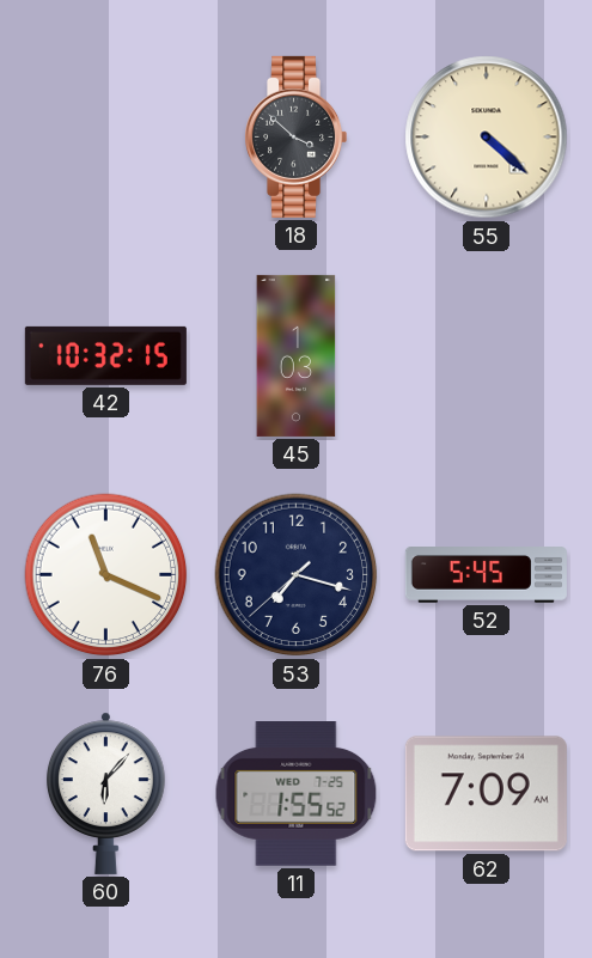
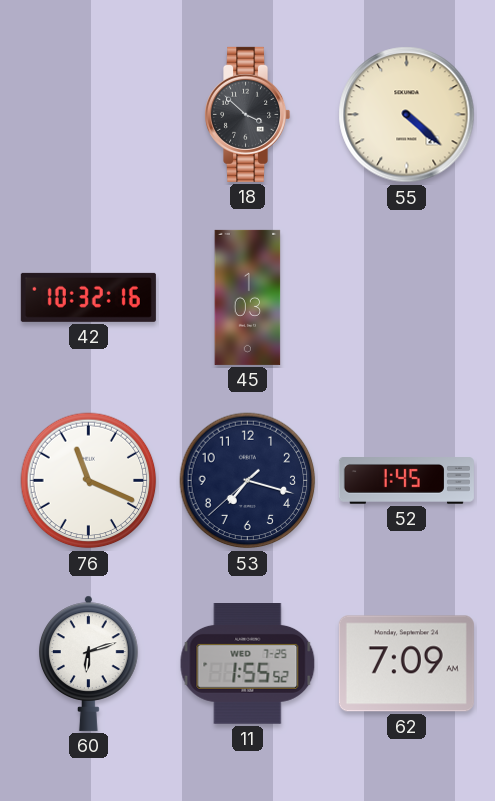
42: 10:32:15 -> 10:32:16 (88, 297)
52: 5:45 -> 1:45 (406, 481)
60: 6:07 -> 6:12 (89, 663)
